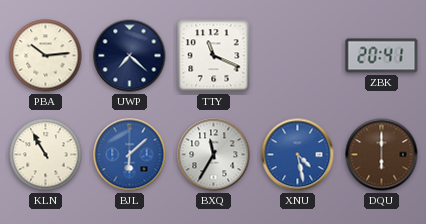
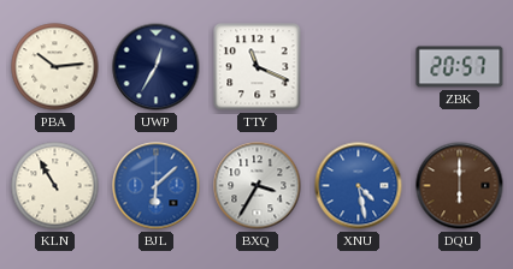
UWP: 7:22 -> 12:35 (157, 67)
ZBK: 20:41 -> 20:57 (460, 67)
BXQ: 11:35 -> 3:35 (258, 186)
